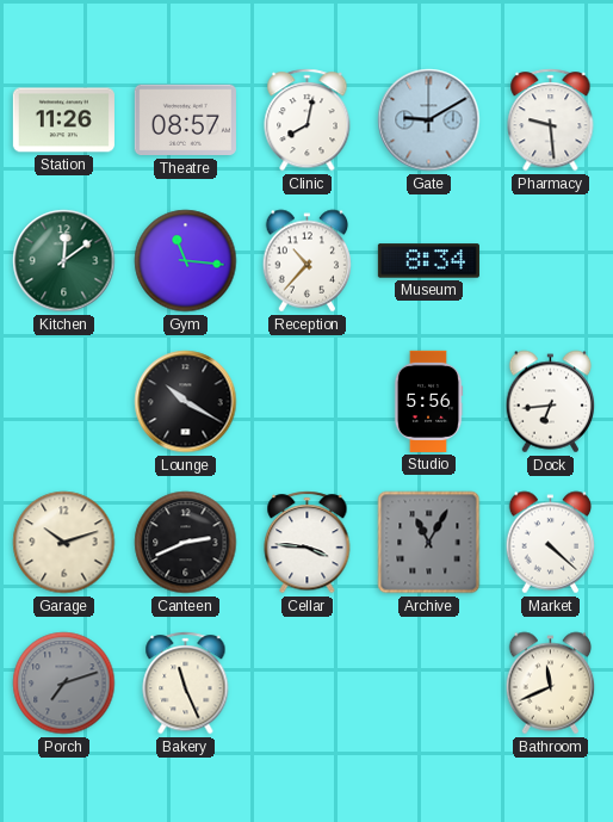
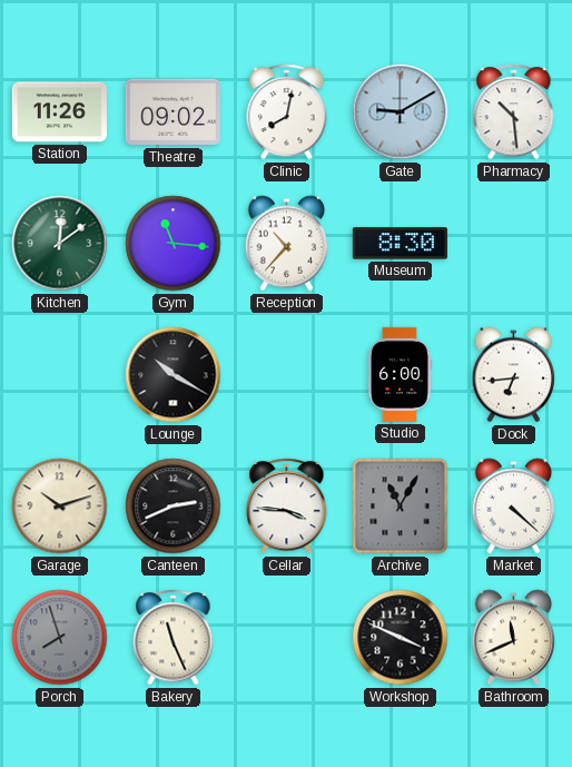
Theatre: 08:57 -> 09:02 (172, 112)
Pharmacy: 9:29 -> 10:29 (514, 112)
Museum: 8:34 -> 8:30 (400, 244)
Studio: 5:56 -> 6:00 (400, 374)
Porch: 7:12 -> 7:57 (60, 638)
Workshop: none -> 3:49 (401, 638)
